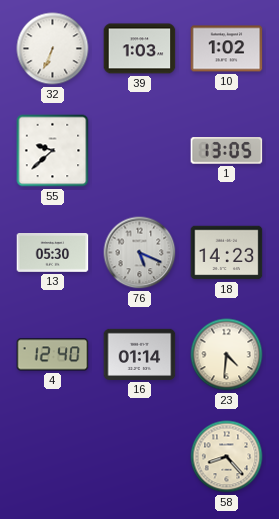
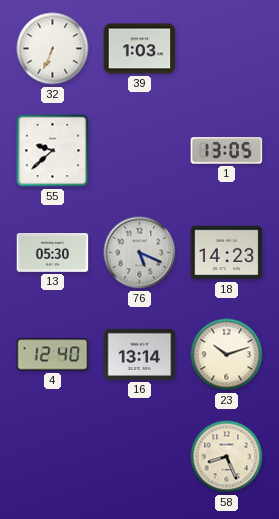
10: 1:02 -> none (227, 49)
16: 01:14 -> 13:14 (140, 354)
23: 4:31 -> 10:12 (227, 355)
58: 8:23 -> 8:26 (227, 457)
